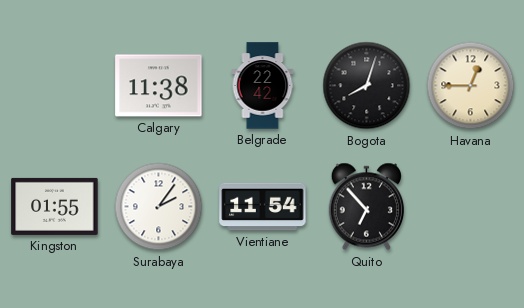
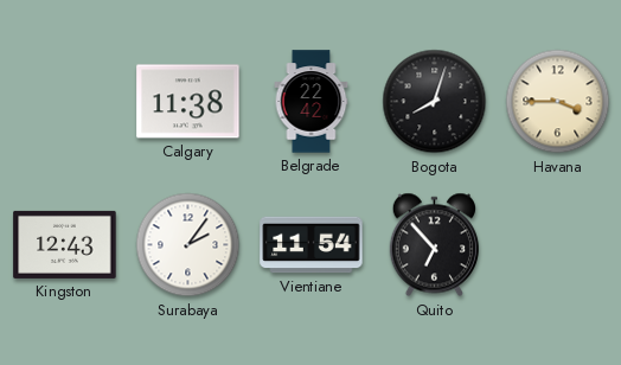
Havana: 12:45 -> 3:45 (558, 102)
Kingston: 01:55 -> 12:43 (65, 244)
